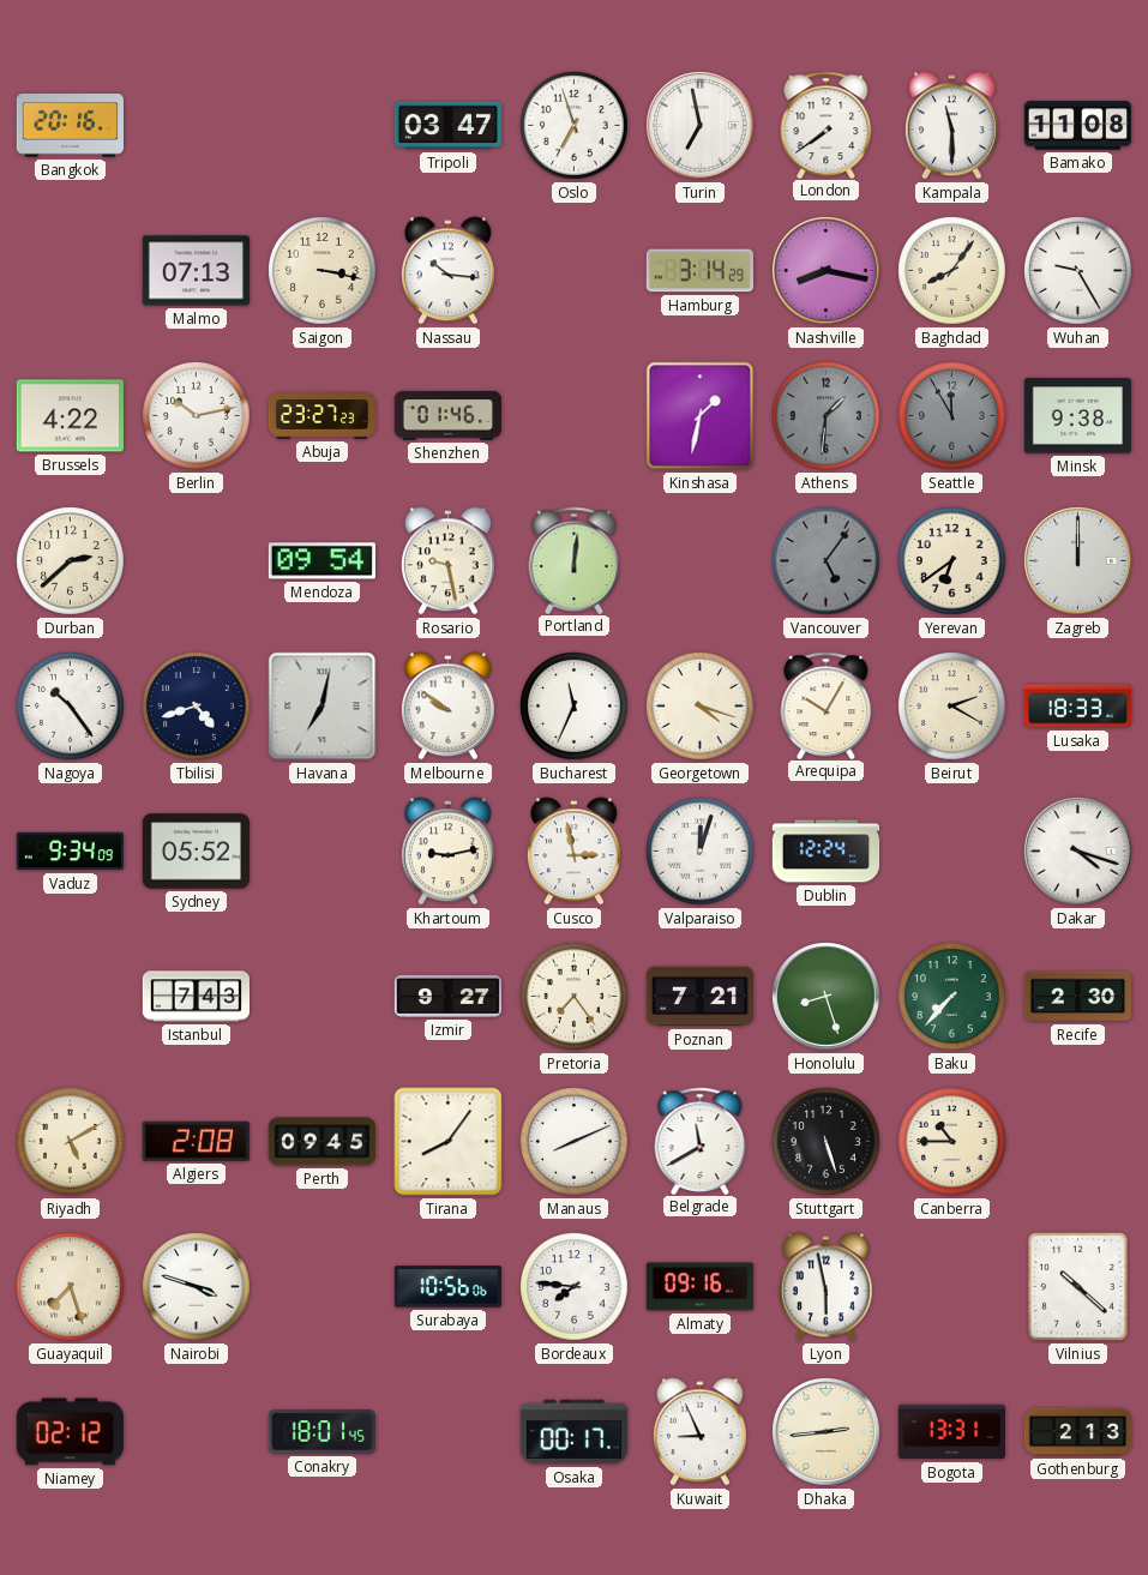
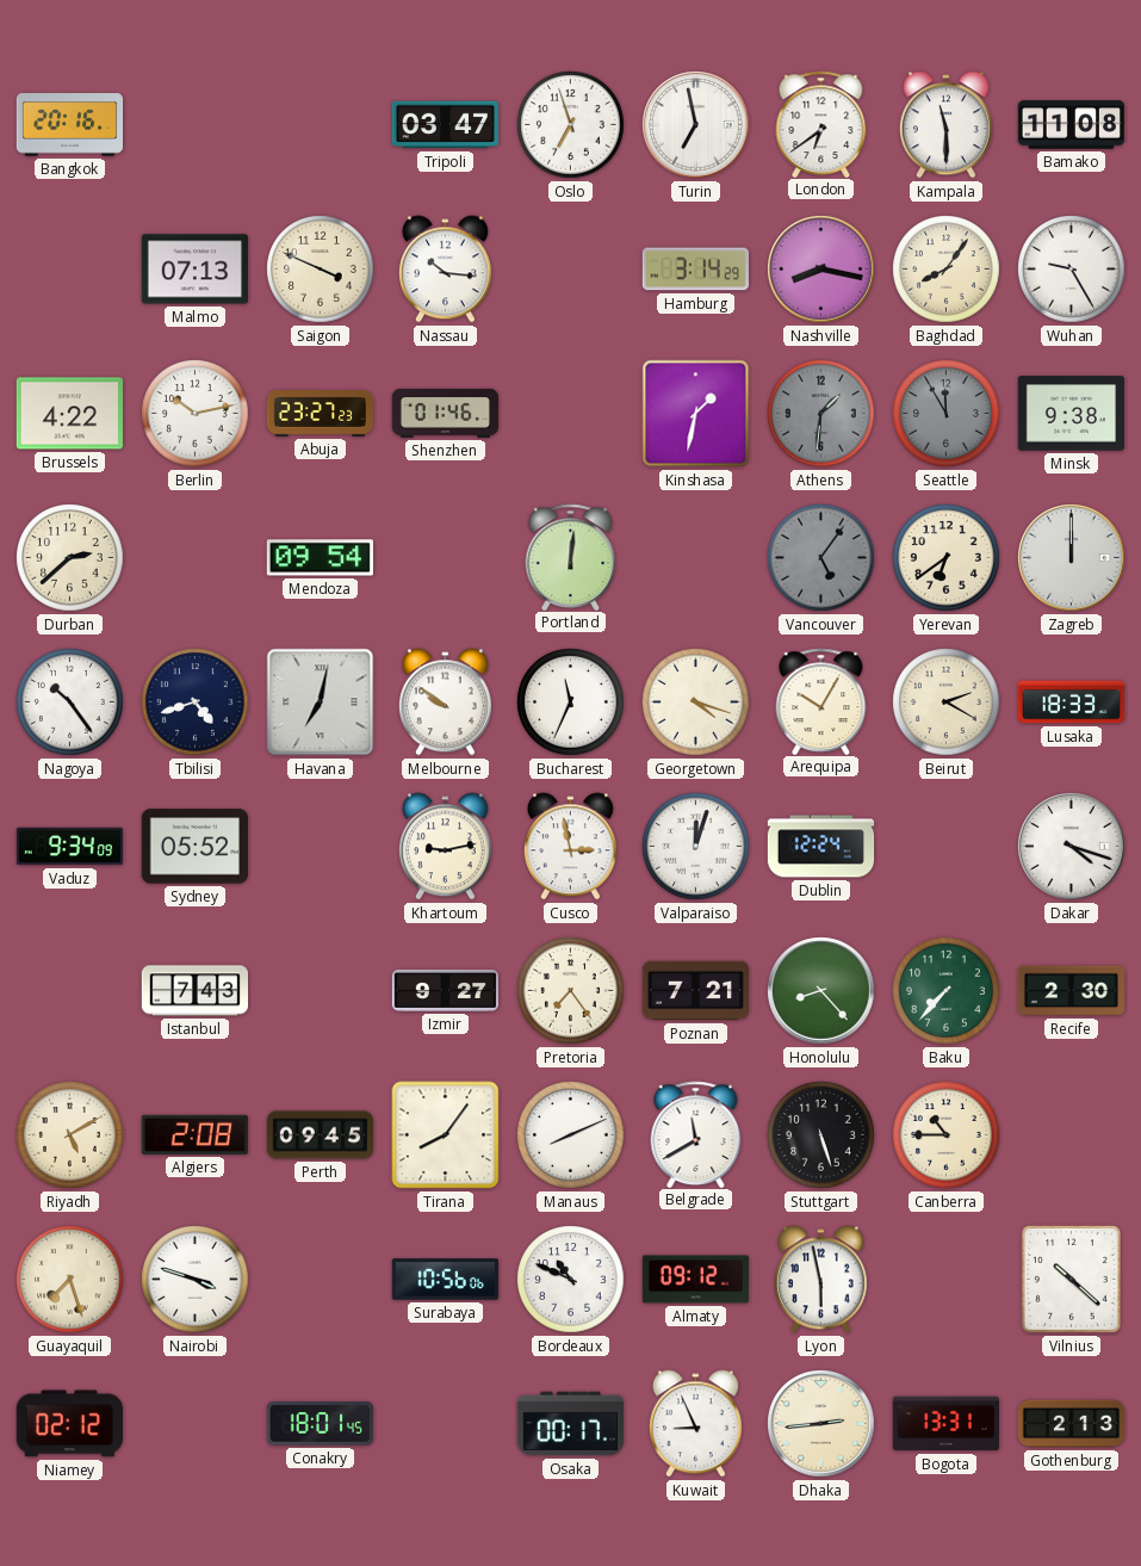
London: 7:39 -> 6:39 (821, 124)
Saigon: 3:17 -> 3:49 (321, 270)
Rosario: 9:28 -> none (447, 561)
Honolulu: 8:27 -> 8:23 (821, 991)
Bordeaux: 7:46 -> 10:49 (571, 1280)
Almaty: 09:16 -> 09:12 (696, 1280)
